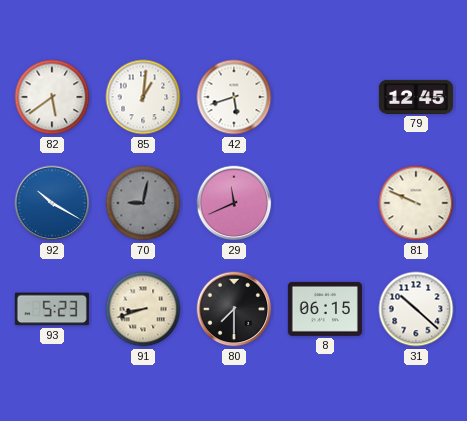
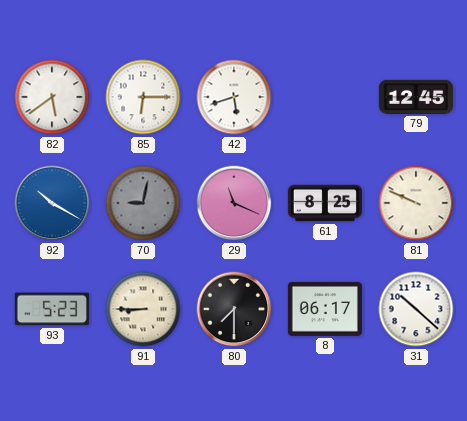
85: 1:01 -> 6:15 (143, 97)
29: 11:41 -> 11:19 (234, 203)
61: none -> 8:25 (325, 203)
91: 8:42 -> 8:45 (143, 309)
8: 06:15 -> 06:17 (325, 309)
